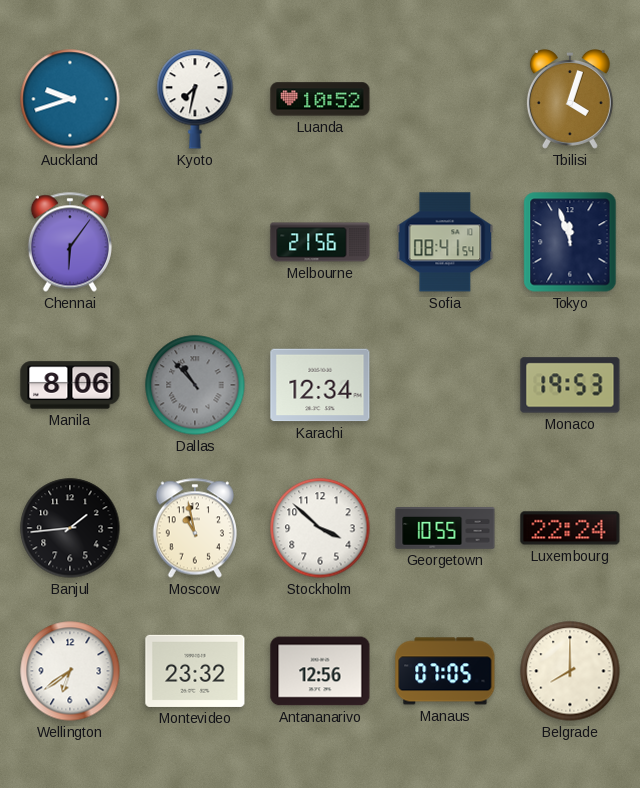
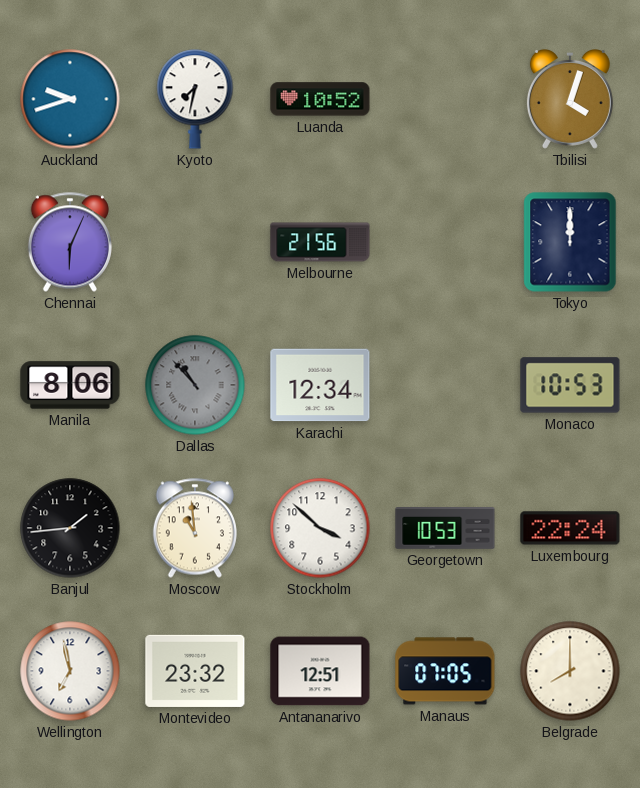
Chennai: 6:06 -> 6:04 (70, 242)
Sofia: 08:41 -> none (445, 242)
Tokyo: 11:57 -> 12:00 (570, 242)
Monaco: 19:53 -> 10:53 (570, 385)
Moscow: 10:58 -> 10:59 (195, 528)
Georgetown: 10:55 -> 10:53 (445, 529)
Wellington: 6:39 -> 6:58 (70, 671)
Antananarivo: 12:56 -> 12:51 (320, 671)
